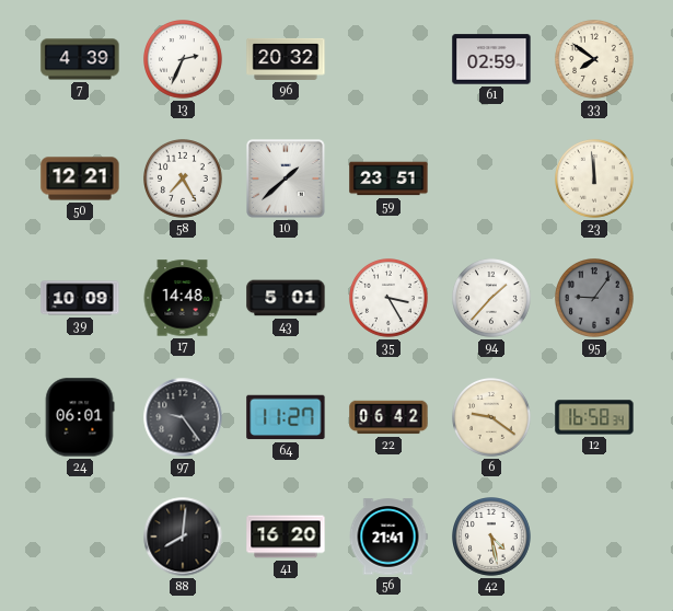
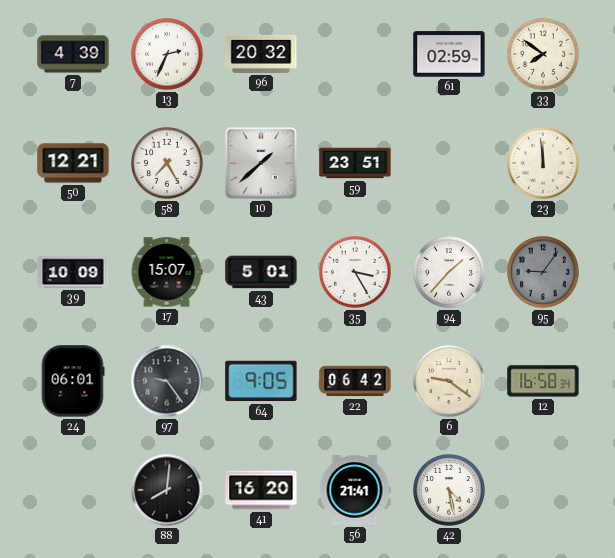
17: 14:48 -> 15:07 (167, 272)
64: 11:27 -> 9:05 (261, 381)
